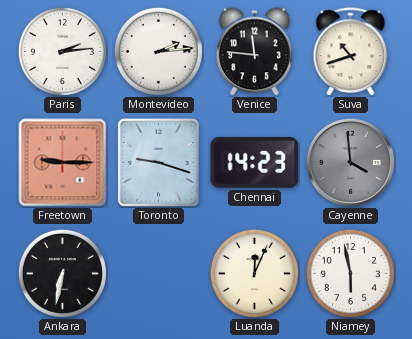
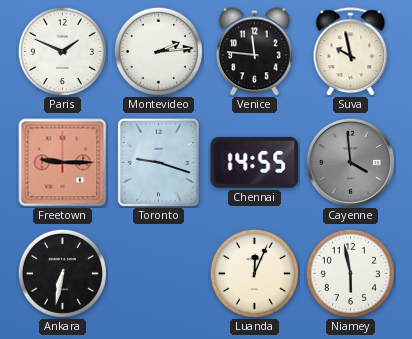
Paris: 2:14 -> 1:49 (62, 51)
Suva: 10:42 -> 9:58 (351, 52)
Chennai: 14:23 -> 14:55 (255, 162)
